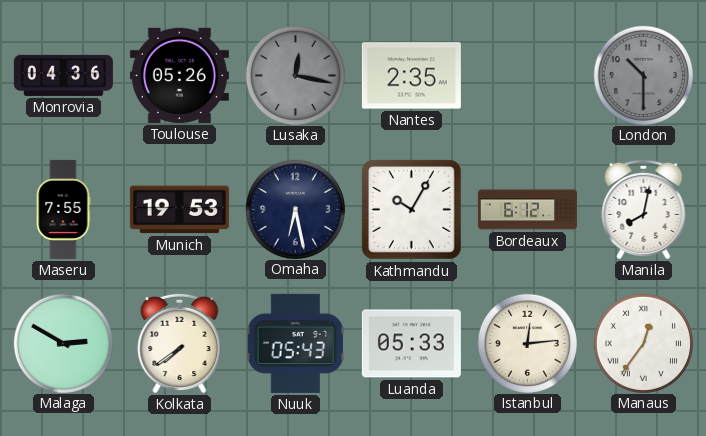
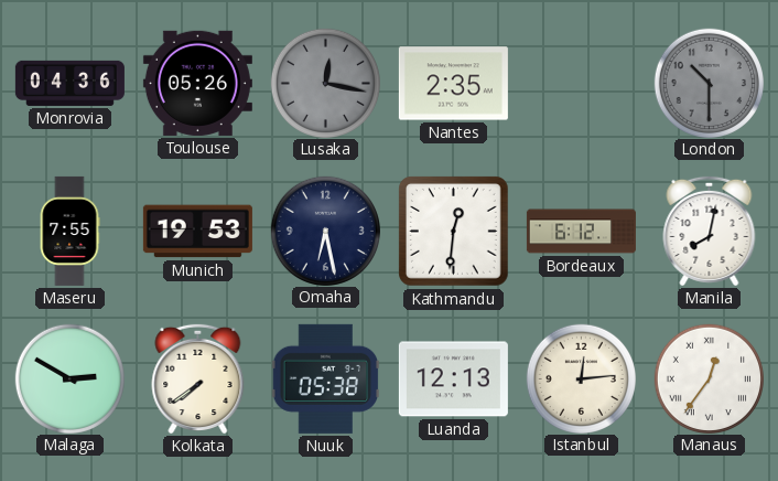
Kathmandu: 10:05 -> 12:31 (454, 232)
Nuuk: 05:43 -> 05:38 (326, 378)
Luanda: 05:33 -> 12:13 (453, 380)
